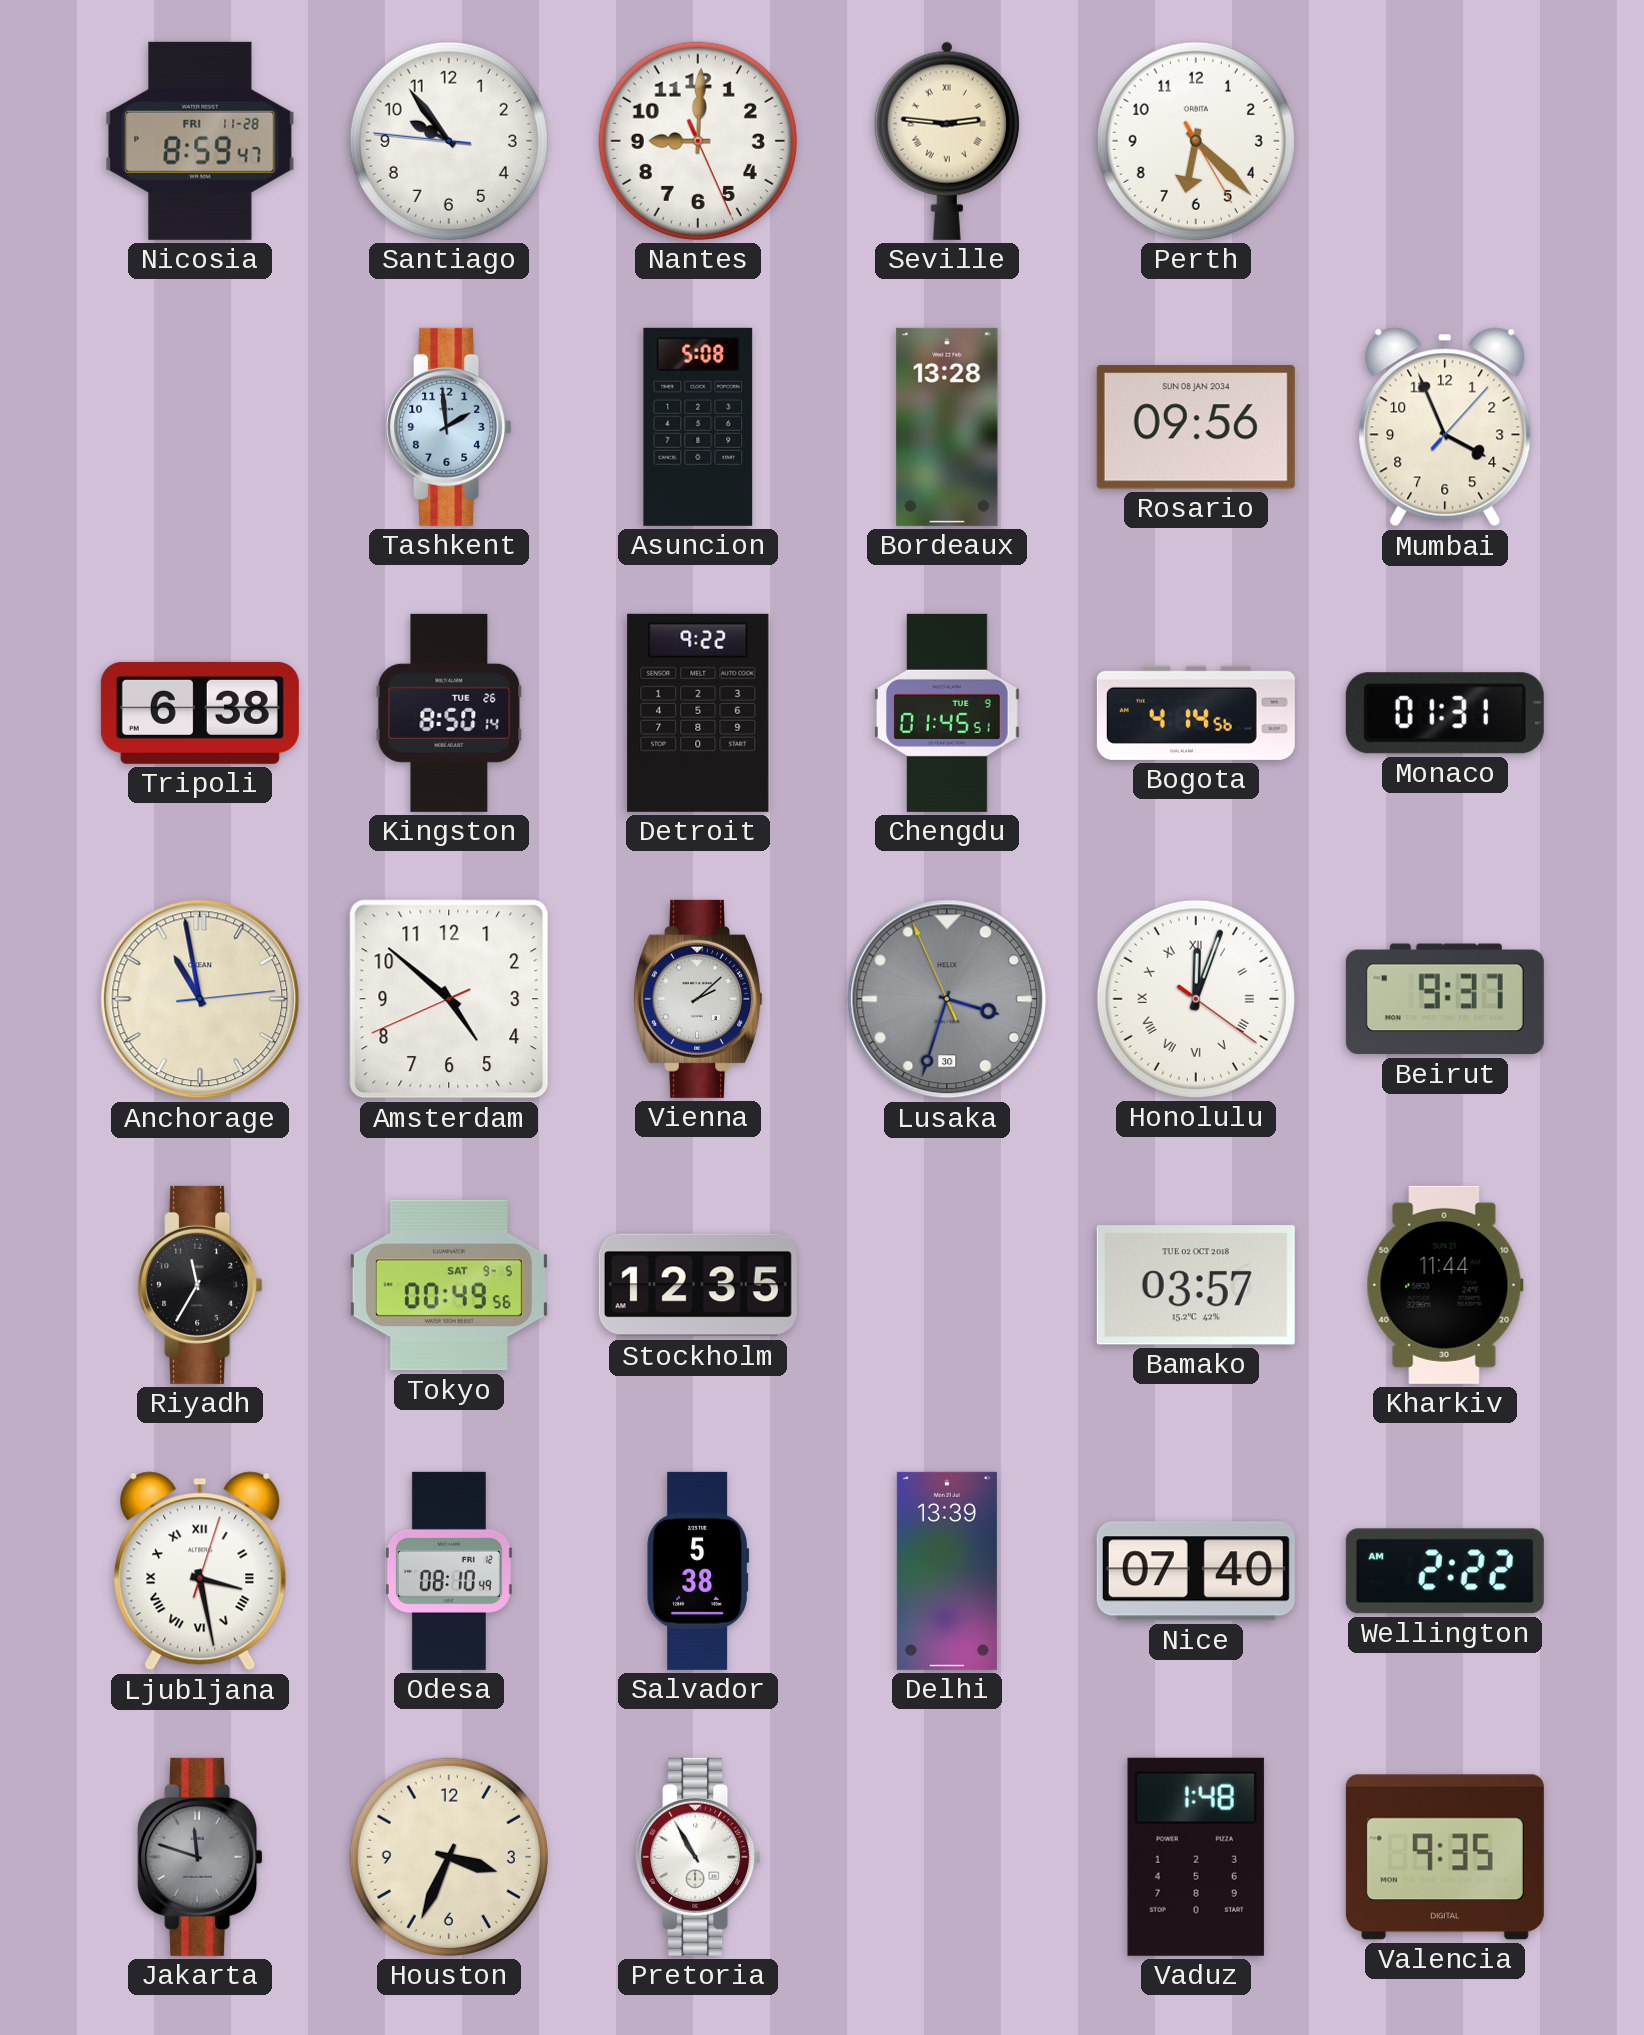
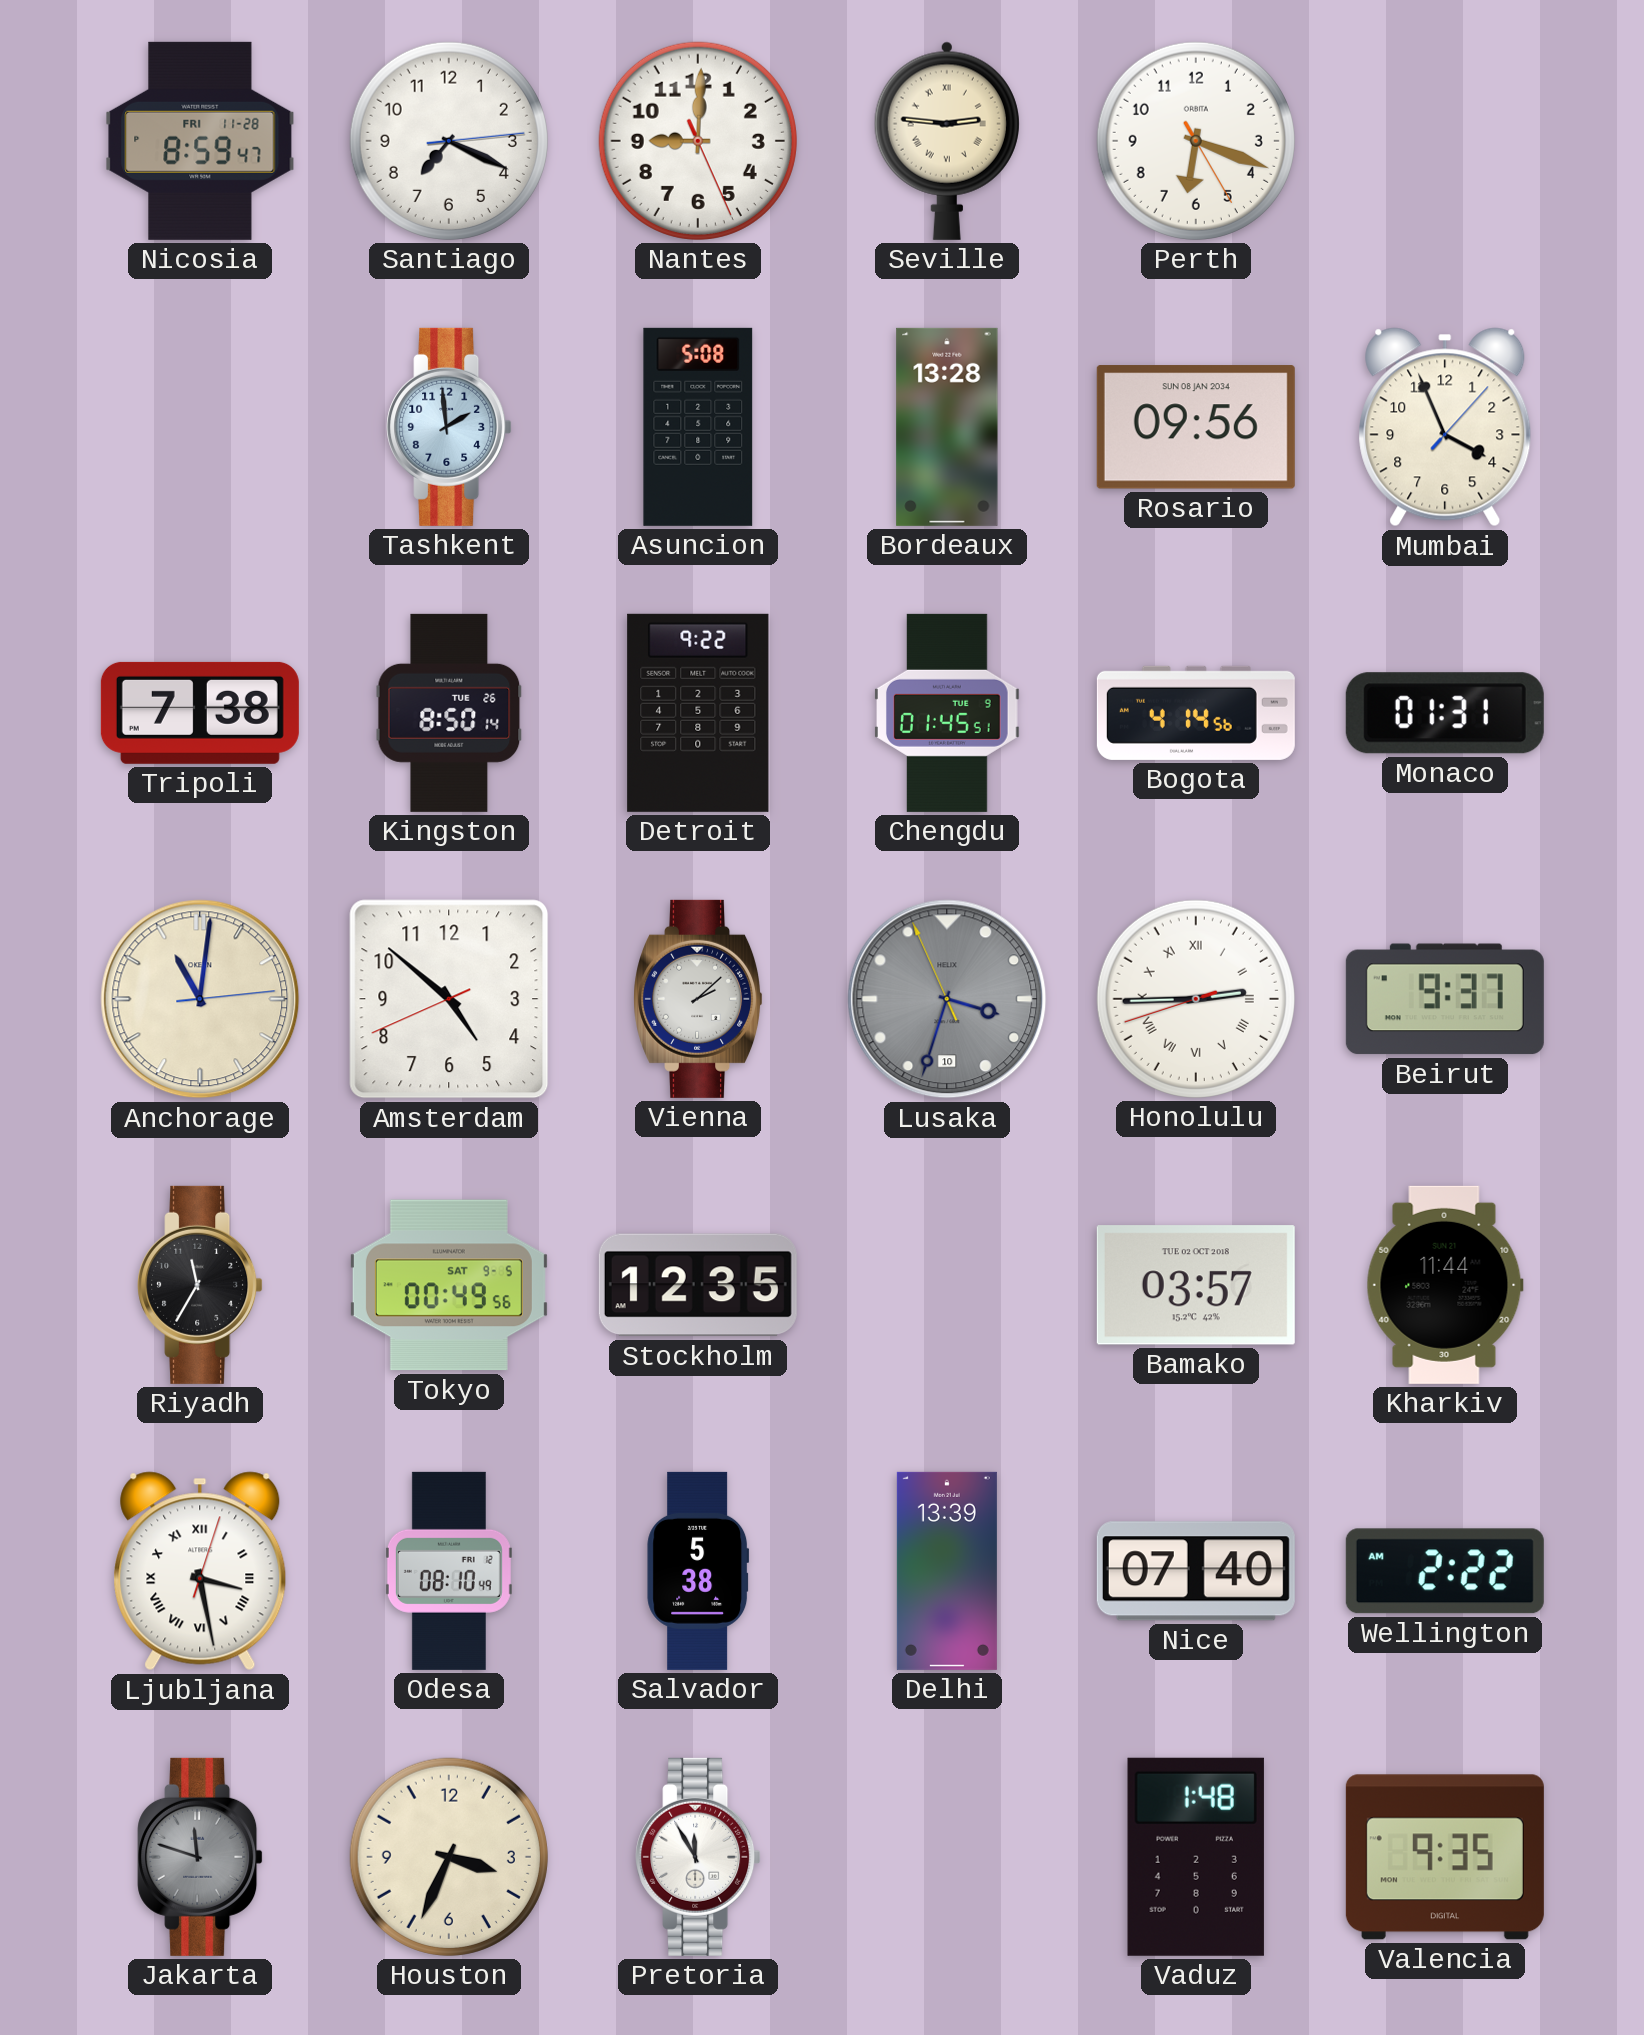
Santiago: 9:53 -> 7:19 (449, 141)
Perth: 6:22 -> 6:18 (1196, 141)
Tripoli: 6:38 -> 7:38 (200, 713)
Anchorage: 10:58 -> 11:01 (200, 999)
Lusaka date: 30 -> 10 (947, 999)
Honolulu: 12:03 -> 2:44 (1196, 999)
Pretoria: 10:55 -> 11:55 (698, 1857)
